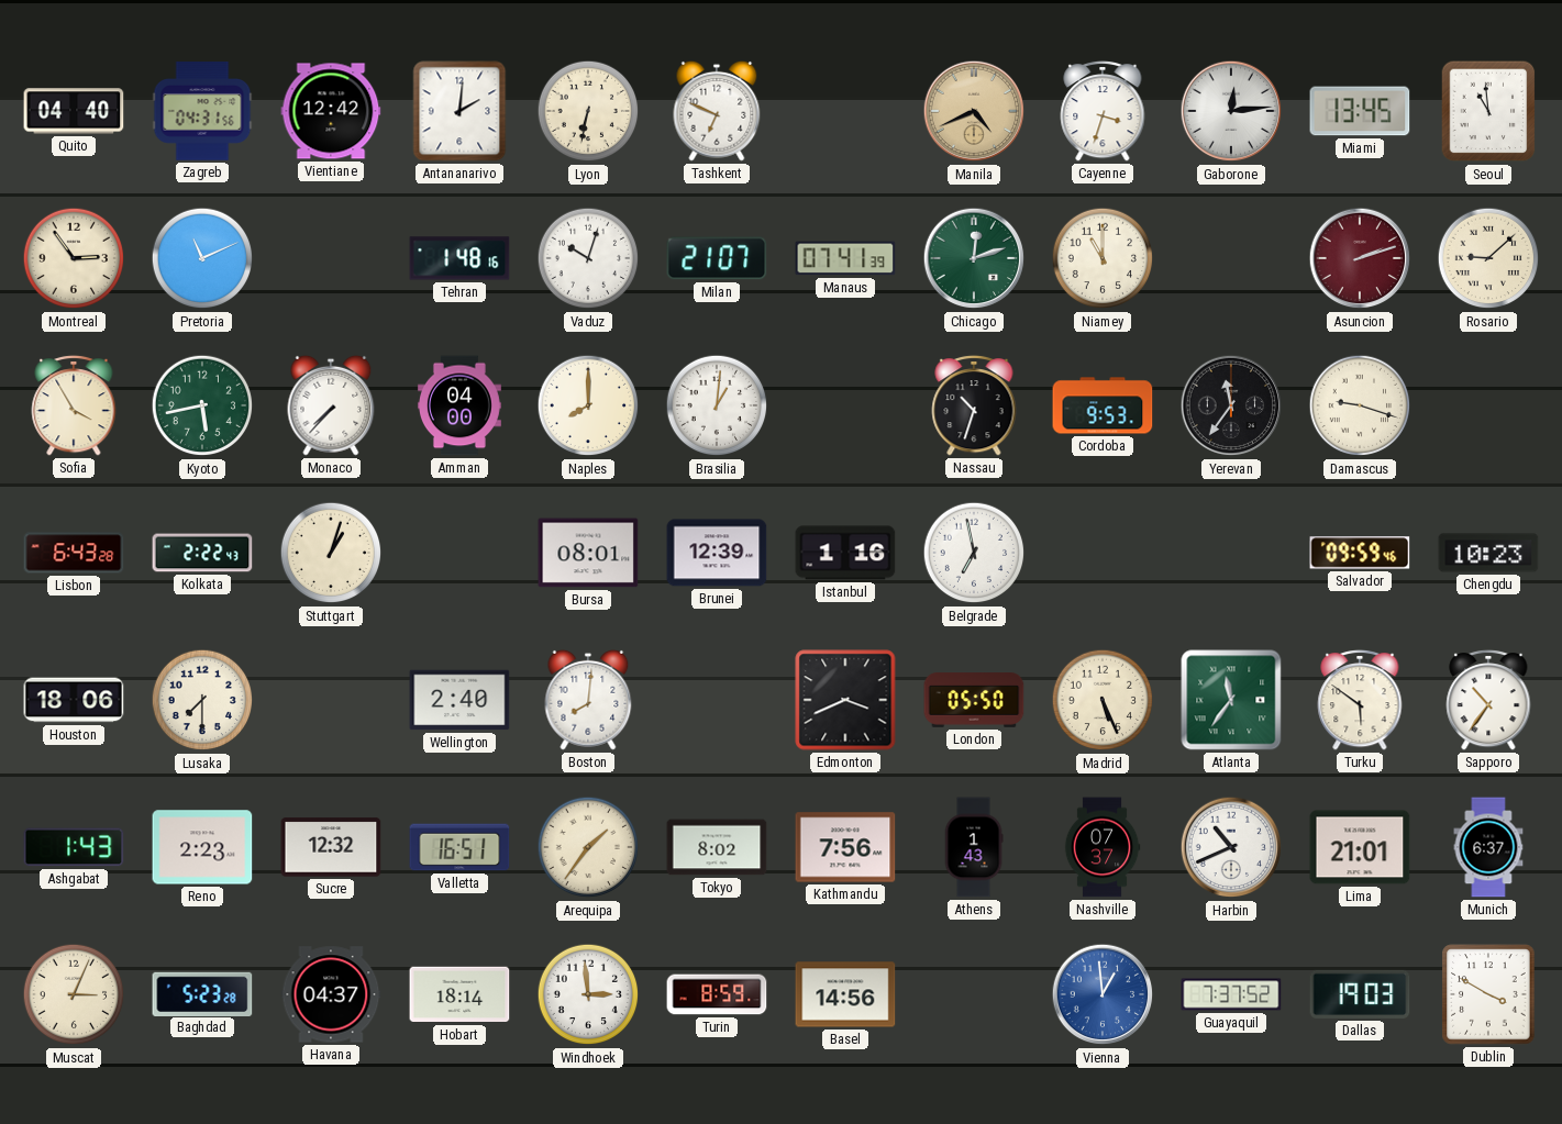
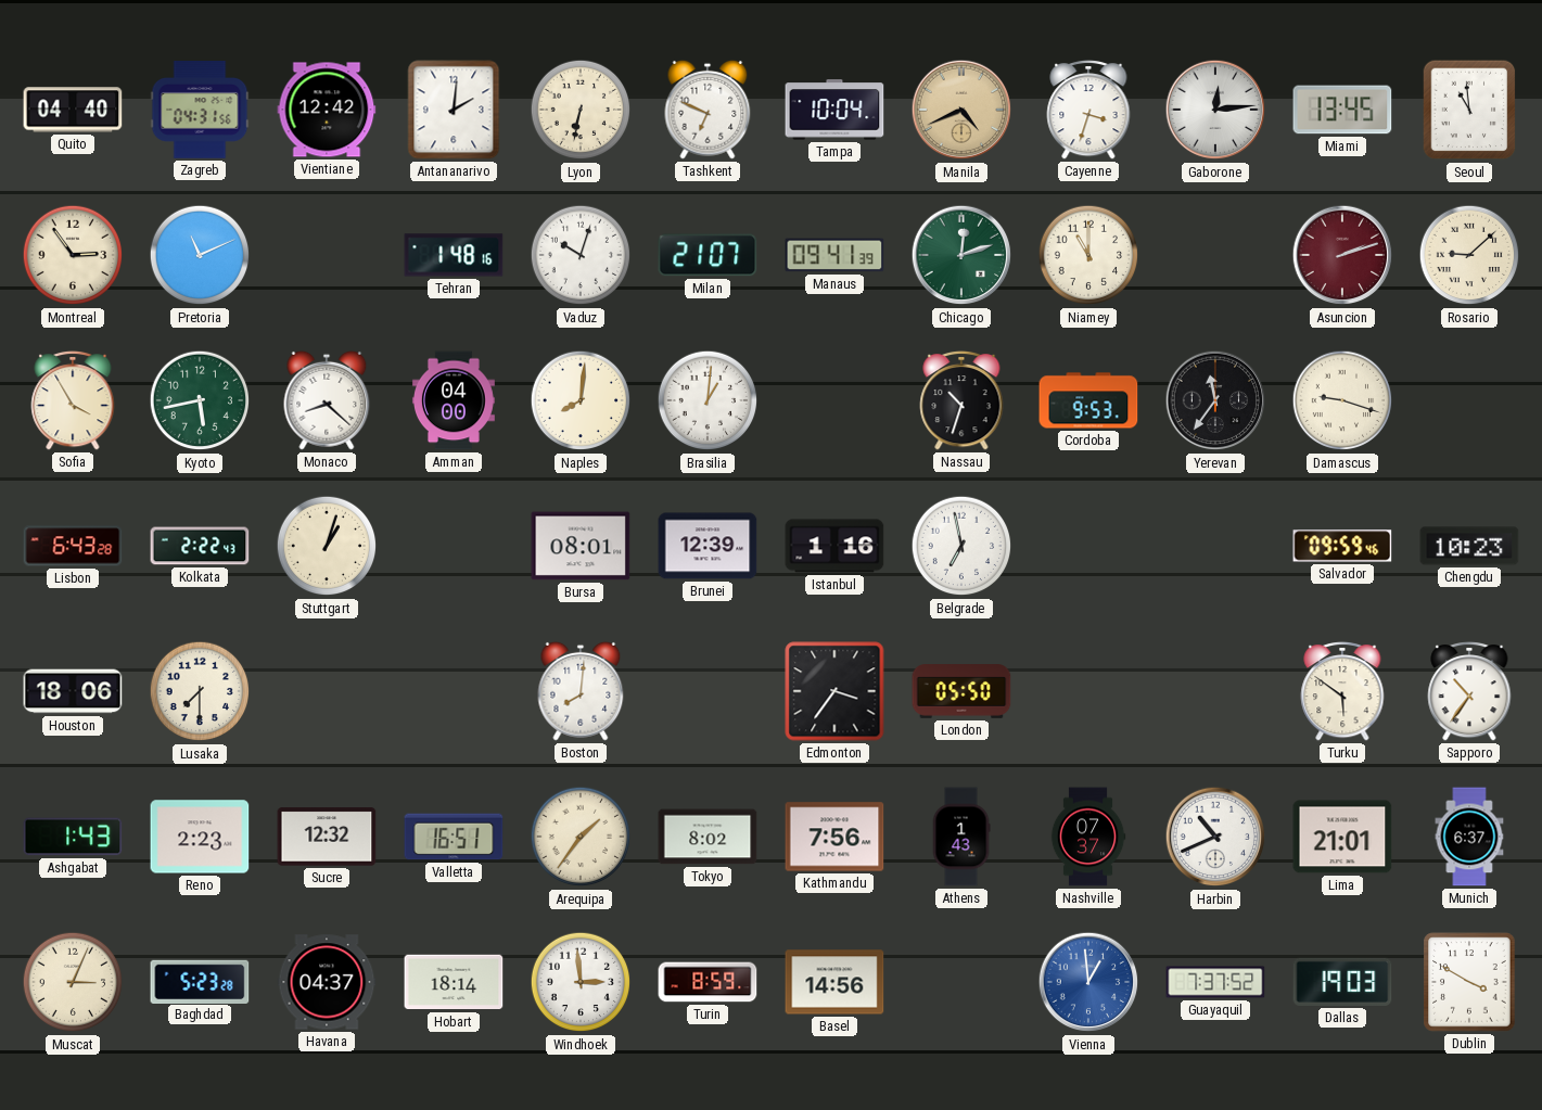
Tampa: none -> 10:04 (834, 110)
Manaus: 07:41 -> 09:41 (834, 255)
Monaco: 7:37 -> 8:22 (327, 400)
Naples: 8:00 -> 8:01 (581, 400)
Wellington: 2:40 -> none (459, 700)
Edmonton: 3:41 -> 3:36 (834, 691)
Madrid: 5:26 -> none (1103, 700)
Atlanta: 11:36 -> none (1231, 700)
